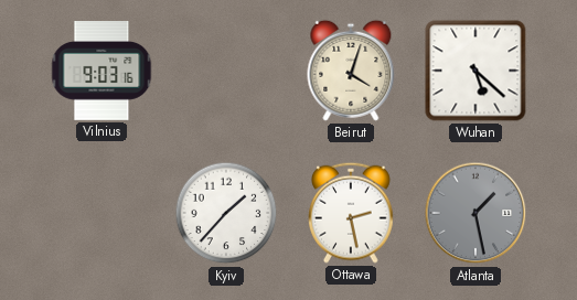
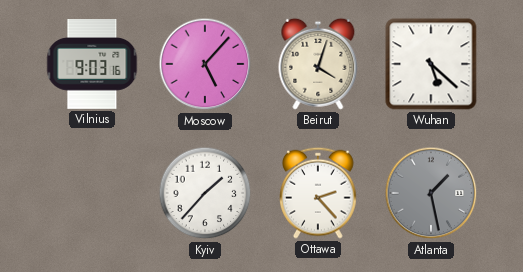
Moscow: none -> 5:07 (205, 64)
Ottawa: 2:28 -> 2:23 (319, 193)
